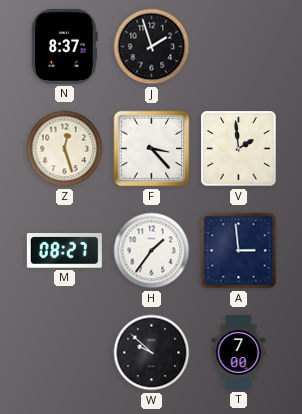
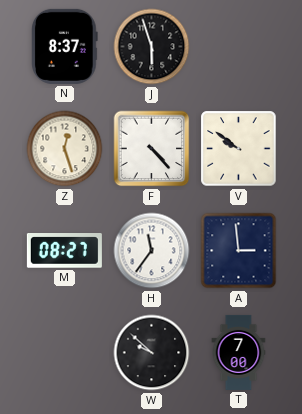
J: 1:57 -> 5:57 (152, 47)
F: 3:23 -> 4:23 (152, 149)
V: 1:59 -> 9:51 (239, 149)
H: 1:36 -> 11:36 (152, 251)
